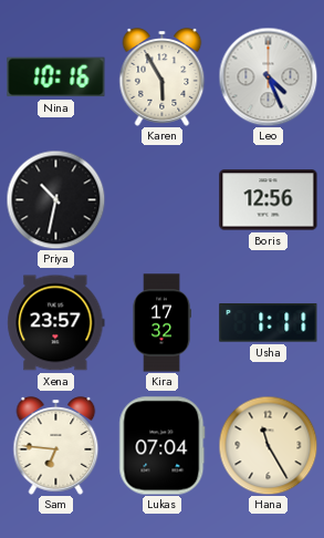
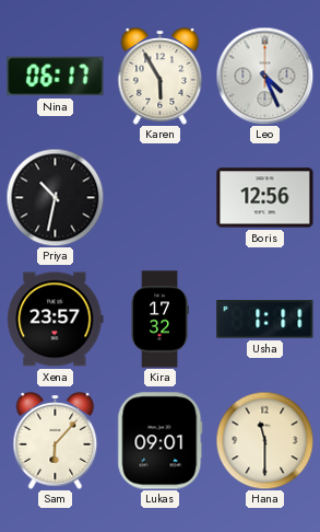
Nina: 10:16 -> 06:17 (56, 77)
Sam: 6:46 -> 6:07 (56, 441)
Lukas: 07:04 -> 09:01 (161, 441)
Hana: 11:25 -> 11:30 (264, 440)
